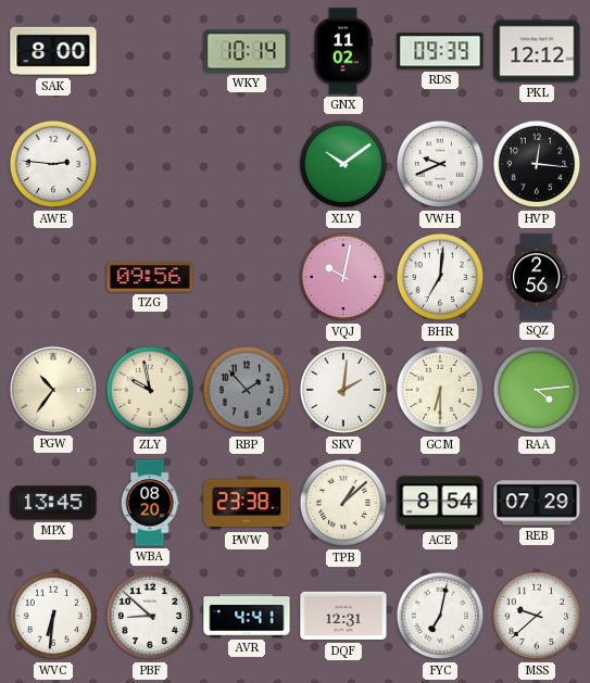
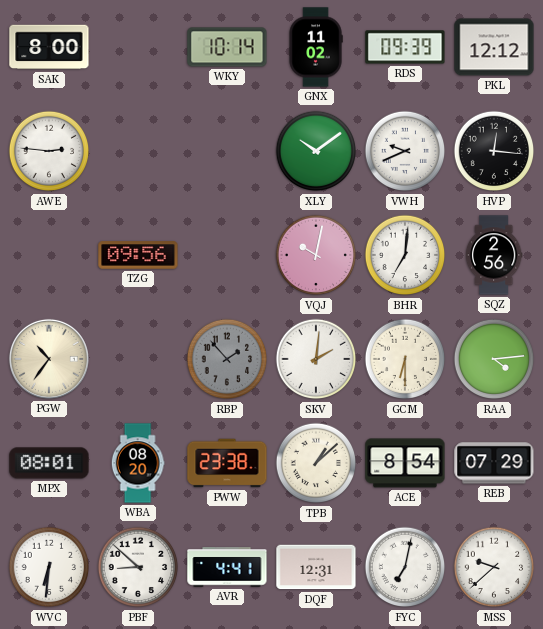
ZLY: 9:58 -> none (150, 390)
MPX: 13:45 -> 08:01 (49, 463)
